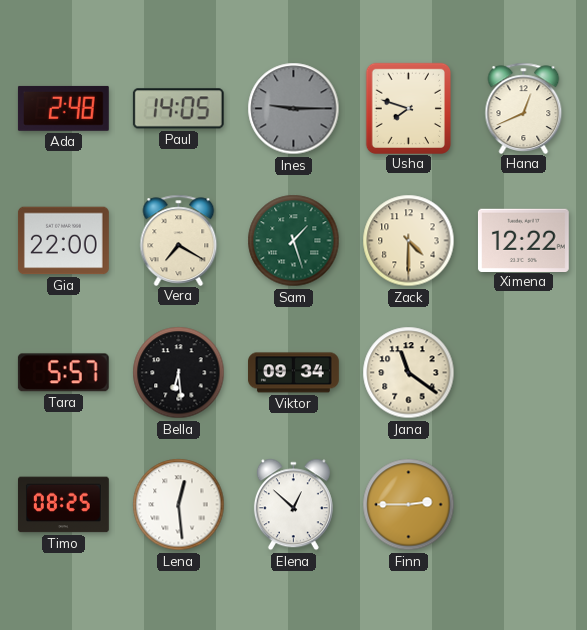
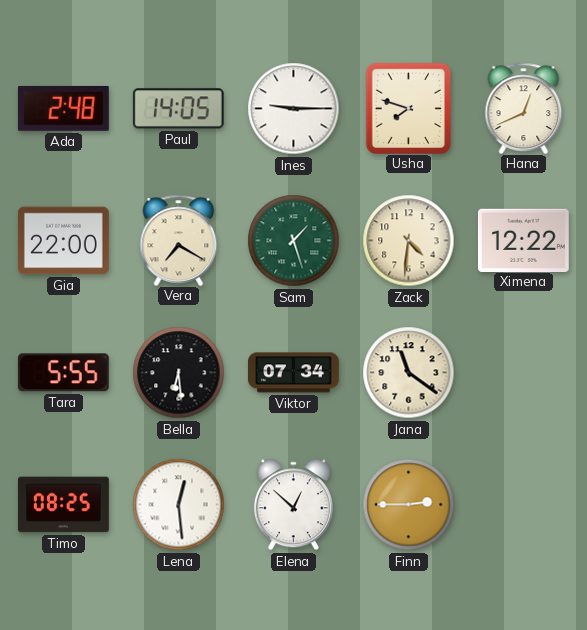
Ines dial: grey -> white (294, 109)
Zack: 4:30 -> 4:31 (409, 241)
Tara: 5:57 -> 5:55 (63, 373)
Viktor: 09:34 -> 07:34 (294, 373)
